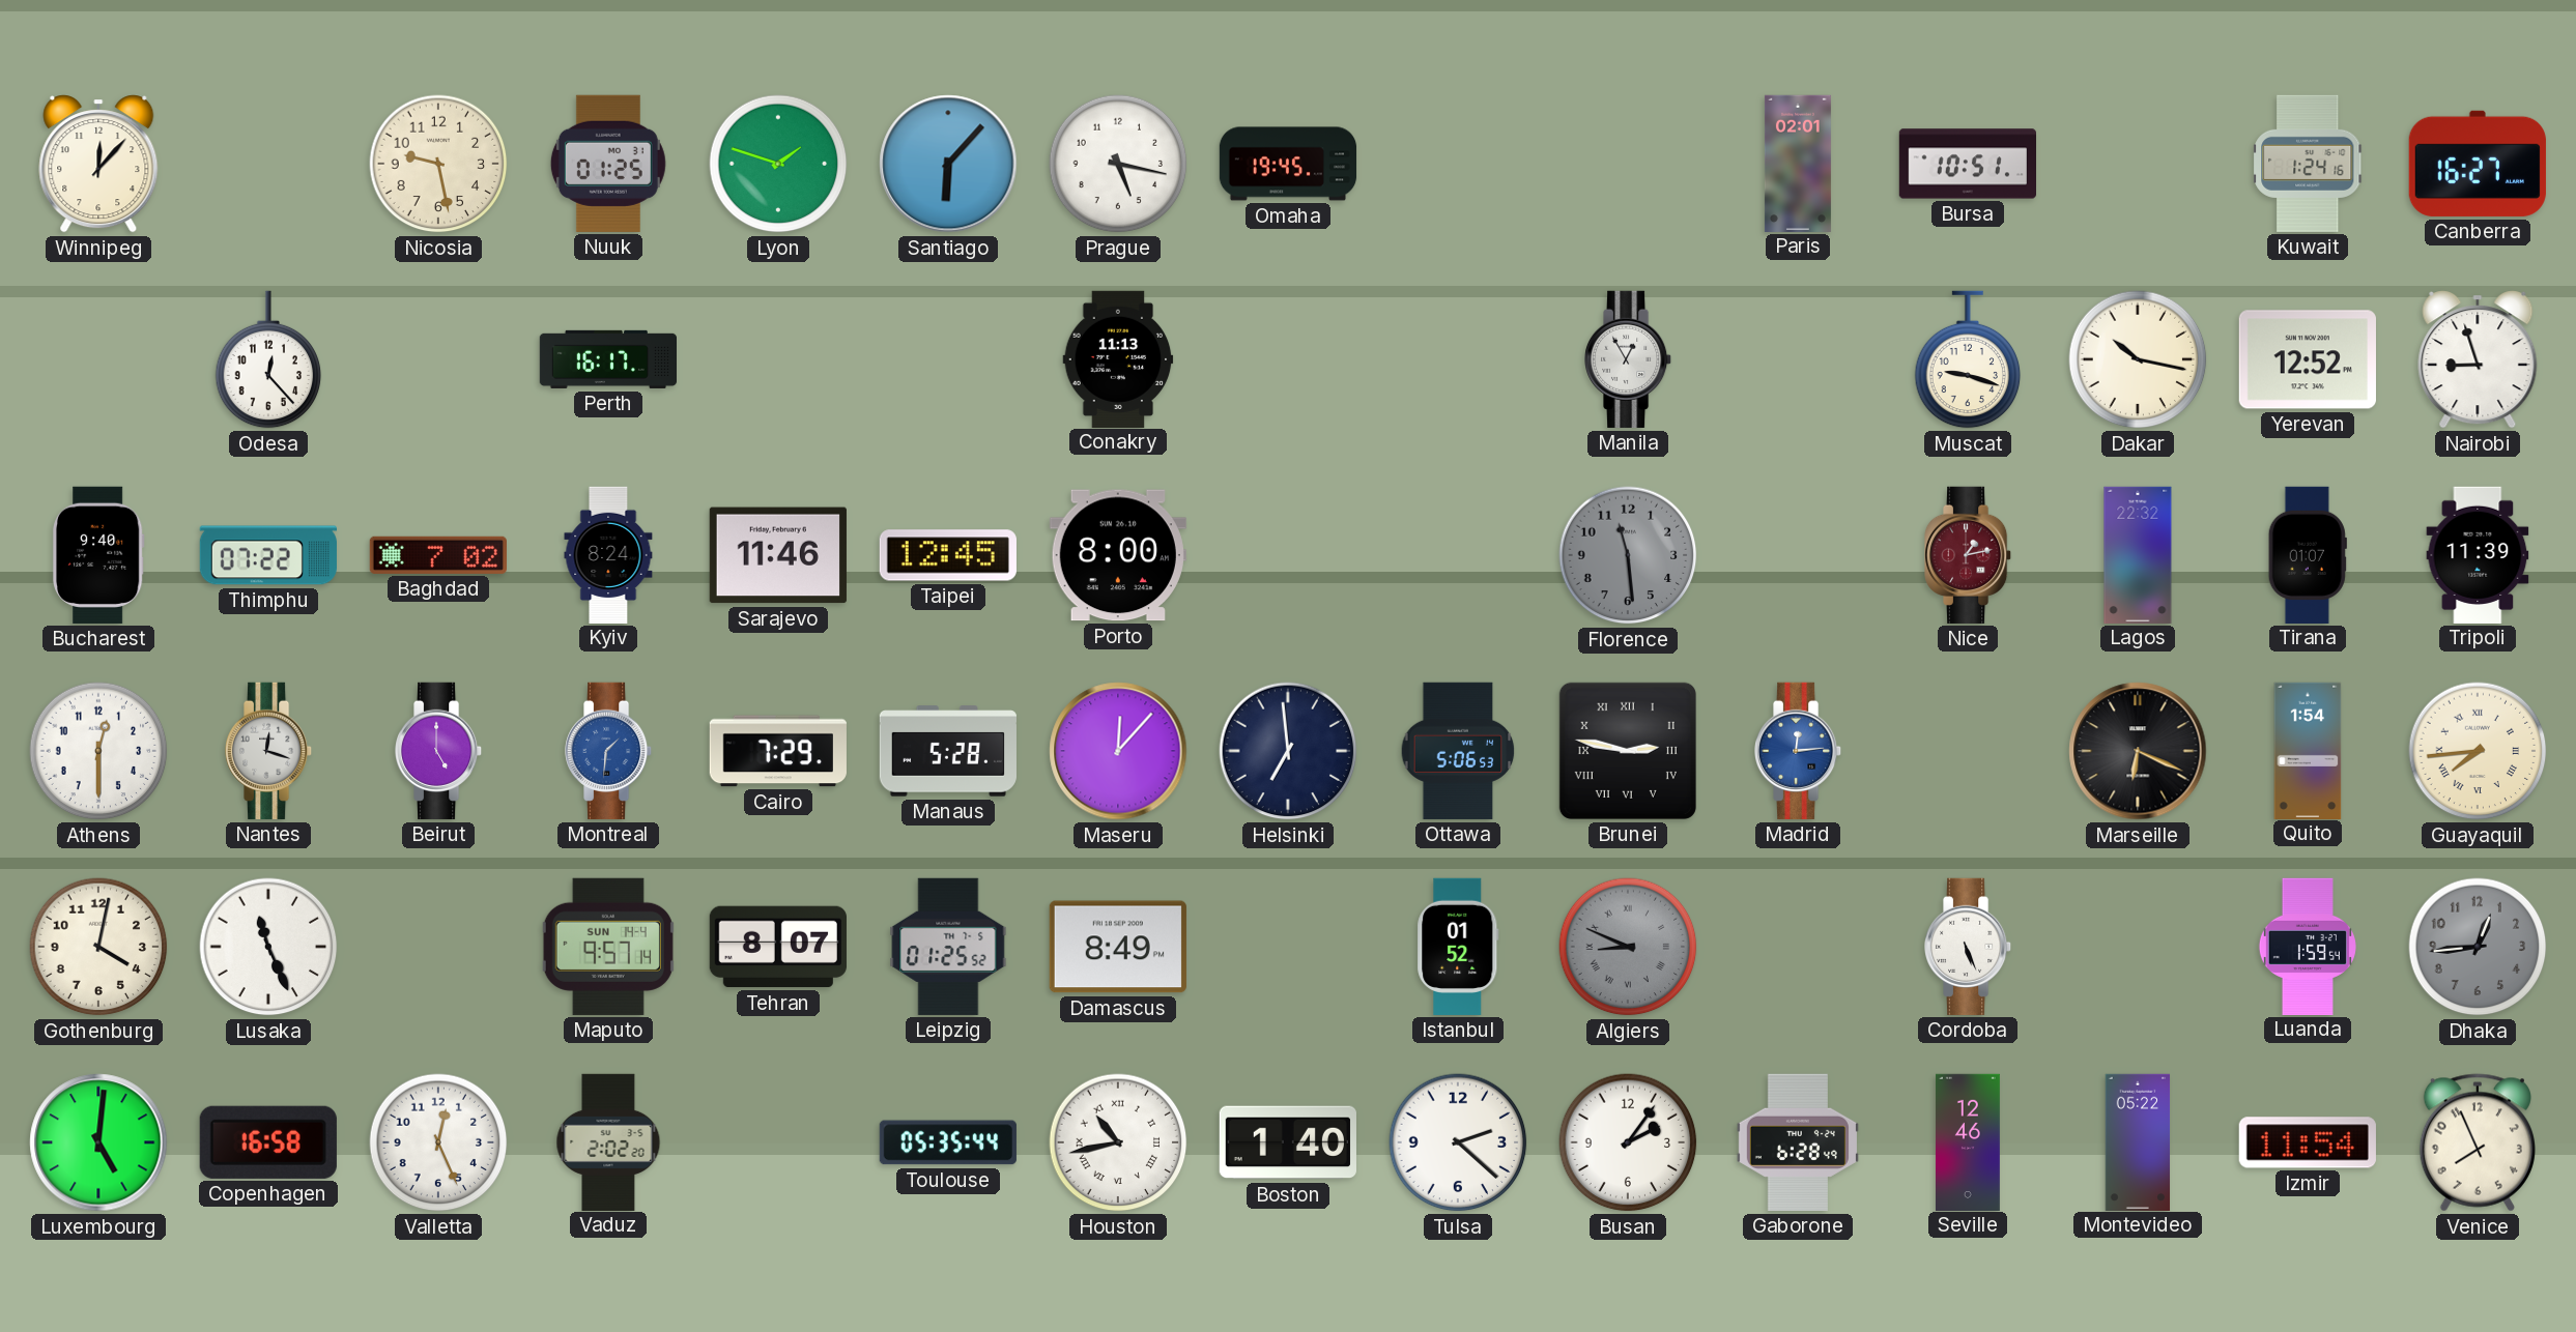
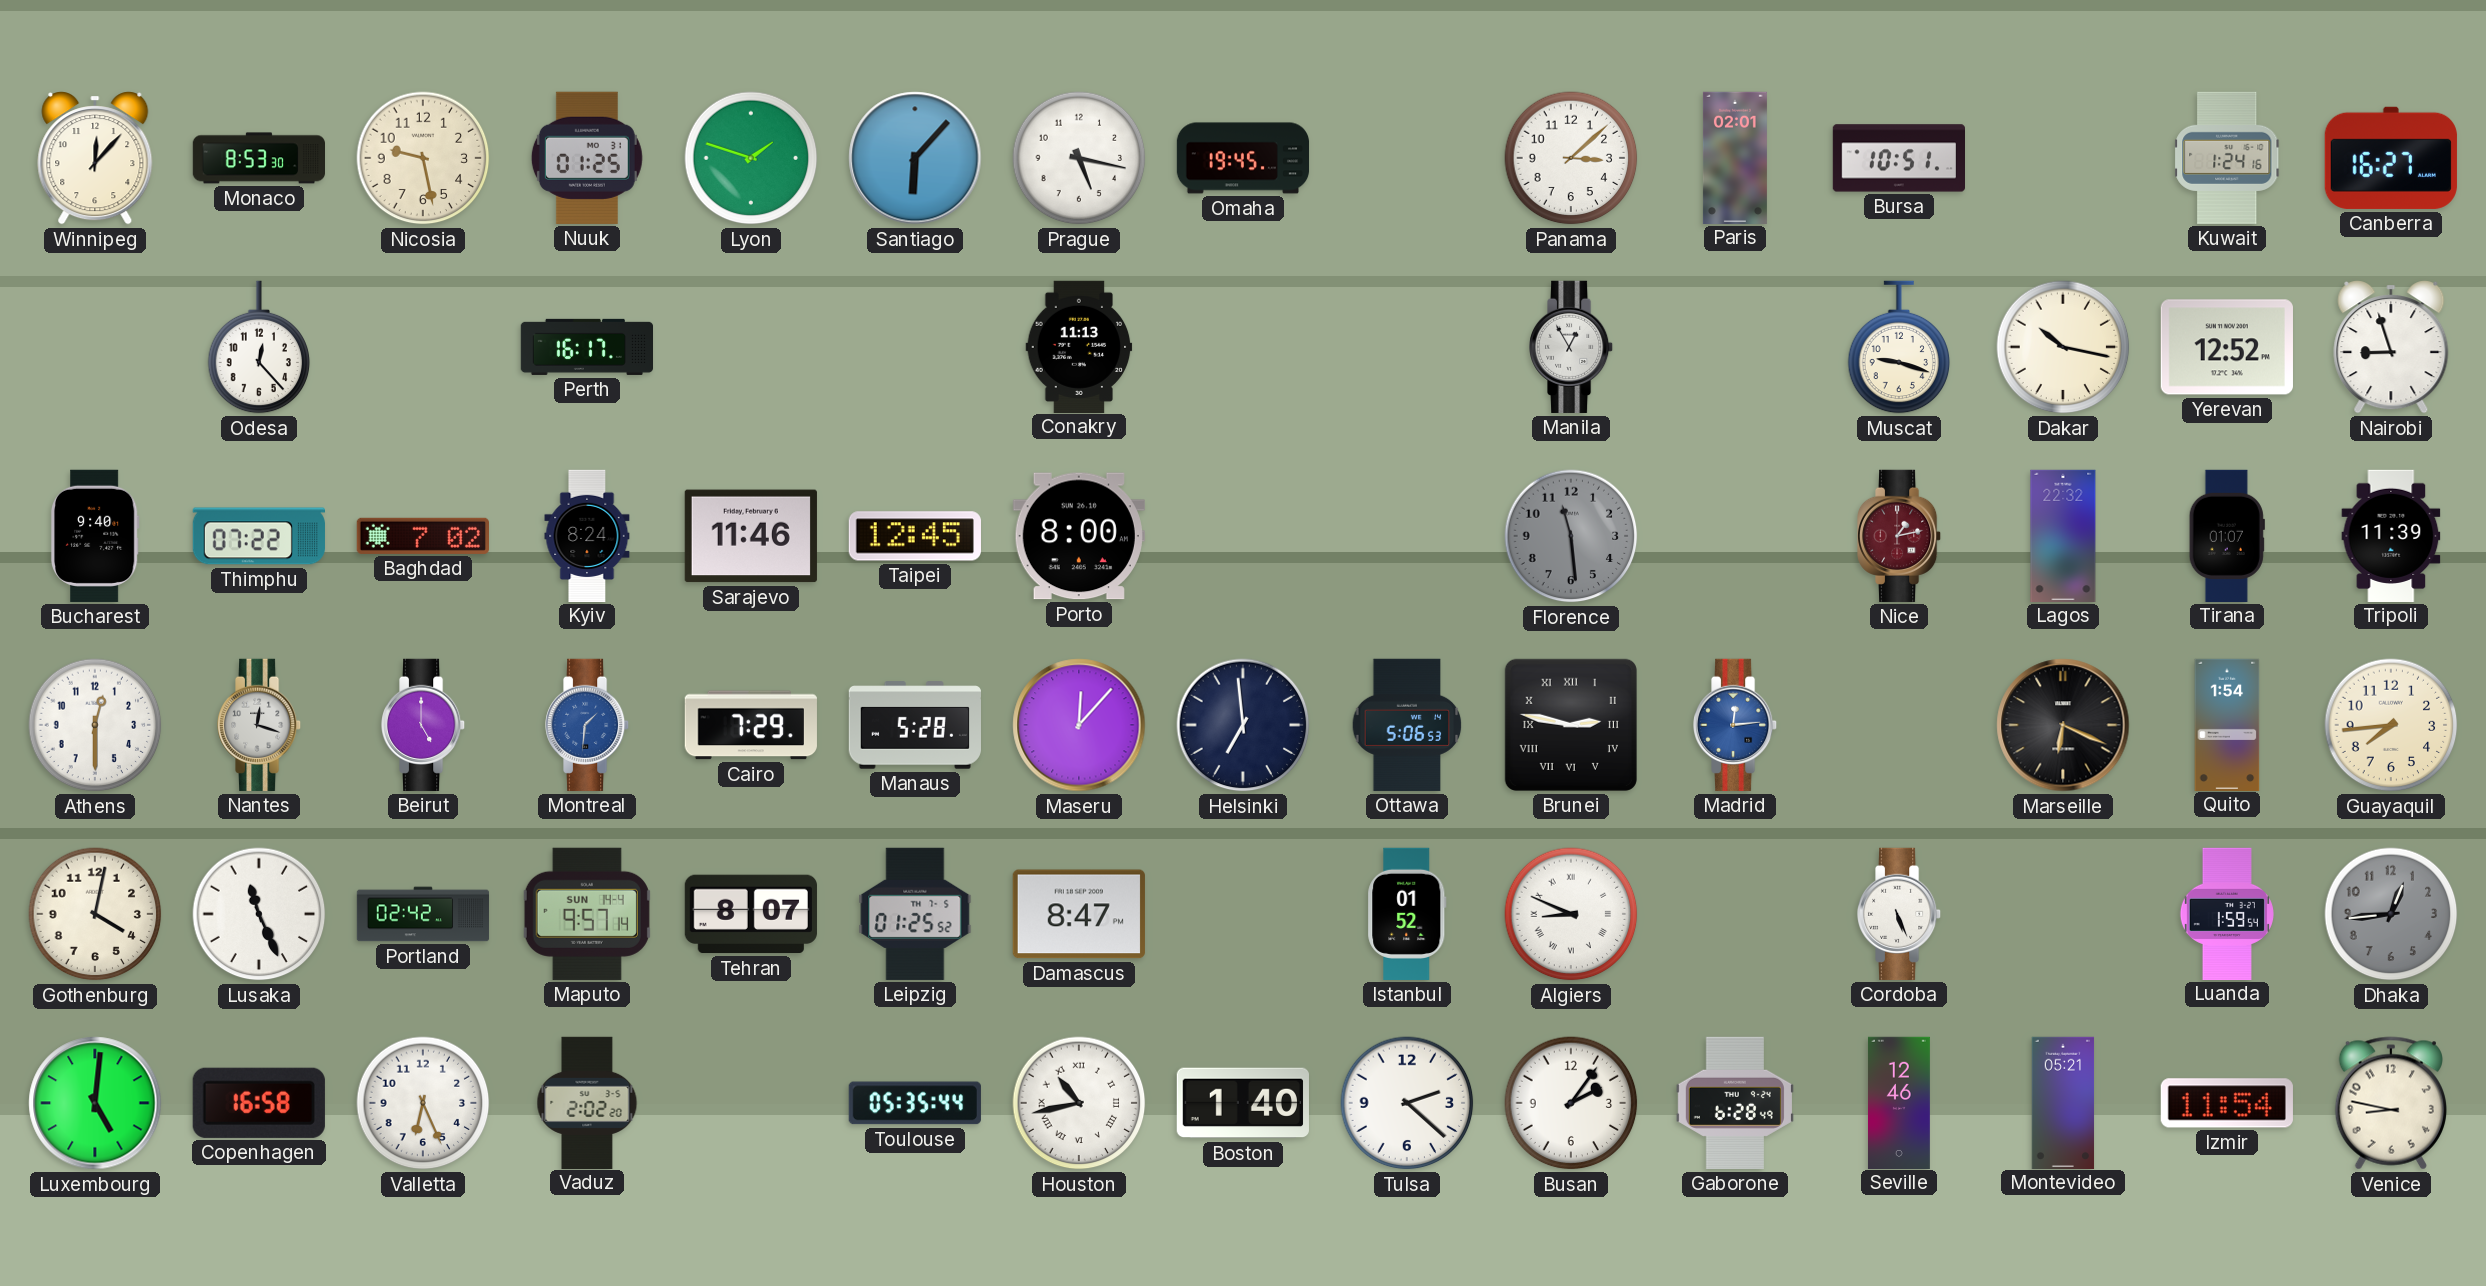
Monaco: none -> 8:53 (258, 158)
Panama: none -> 3:08 (1571, 158)
Guayaquil numerals: Roman -> Arabic (2391, 725)
Portland: none -> 02:42 (423, 914)
Damascus: 8:49 -> 8:47 (1079, 914)
Algiers dial: grey -> white (1571, 914)
Valletta: 12:26 -> 6:26 (423, 1103)
Montevideo: 05:22 -> 05:21 (2063, 1102)
Venice: 7:56 -> 8:47 (2391, 1103)
